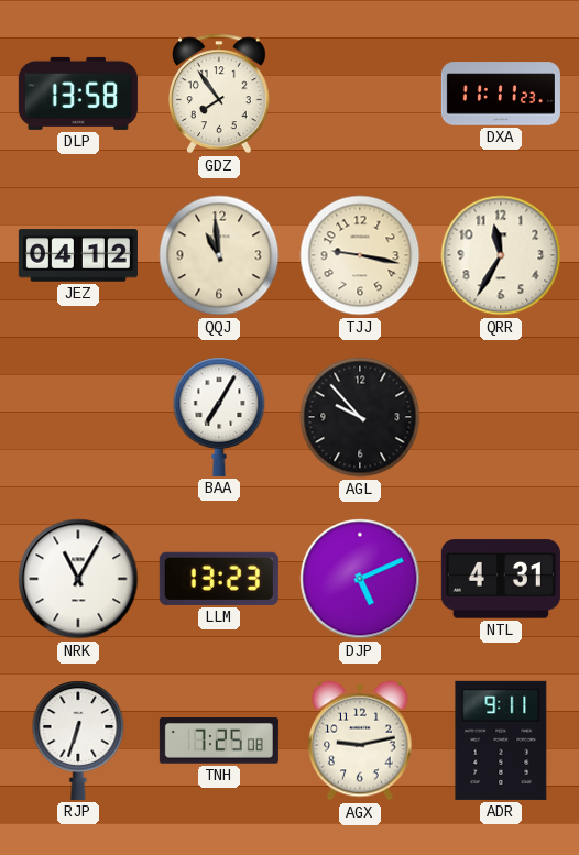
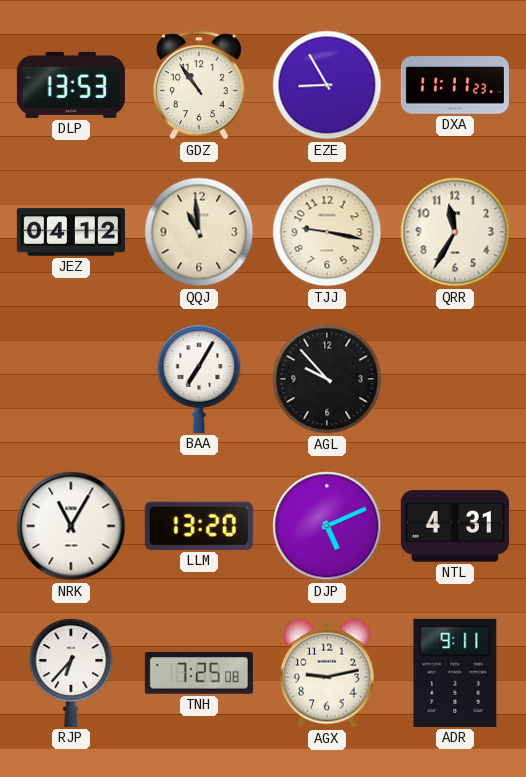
DLP: 13:58 -> 13:53 (71, 85)
GDZ: 7:54 -> 10:54 (199, 85)
EZE: none -> 8:55 (327, 85)
LLM: 13:23 -> 13:20 (199, 526)
RJP: 6:33 -> 6:37 (71, 673)
